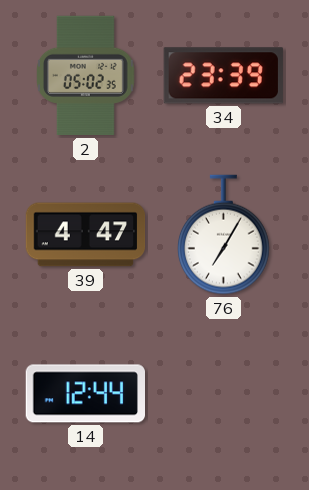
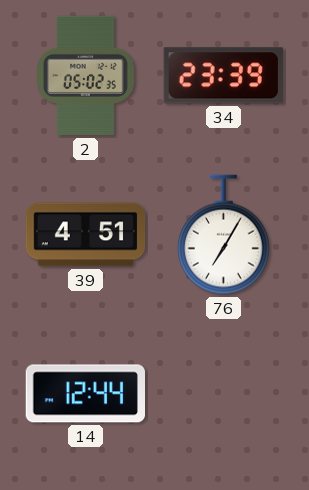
39: 4:47 -> 4:51 (86, 235)
